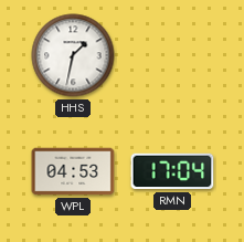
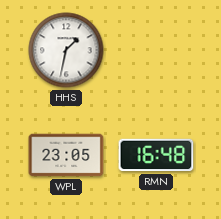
WPL: 04:53 -> 23:05 (66, 155)
RMN: 17:04 -> 16:48 (156, 155)
